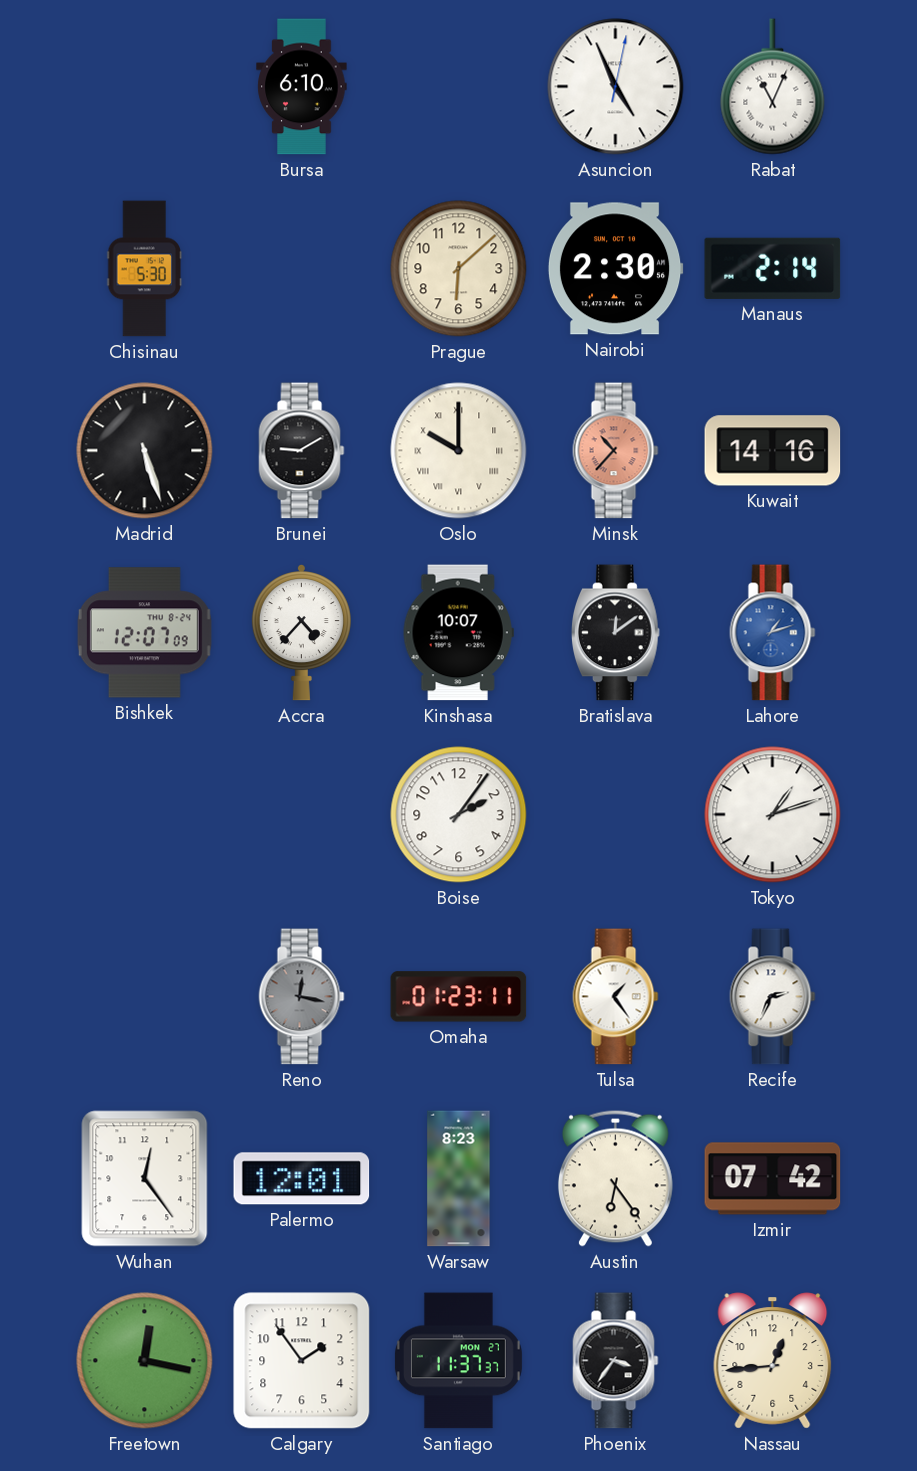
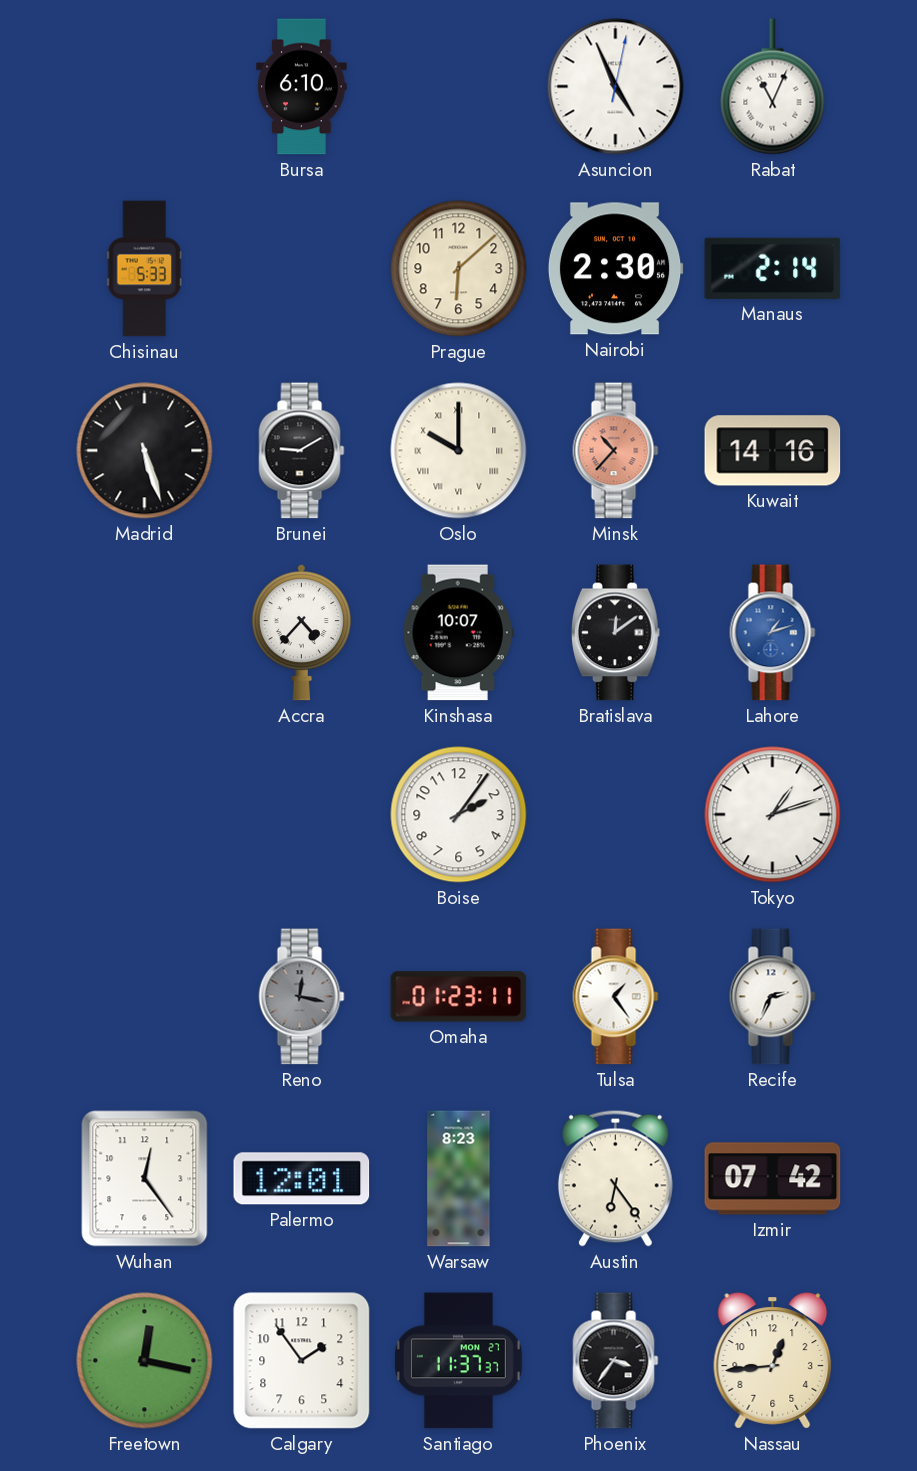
Chisinau: 5:30 -> 5:33 (145, 269)
Bishkek: 12:07 -> none (144, 633)
